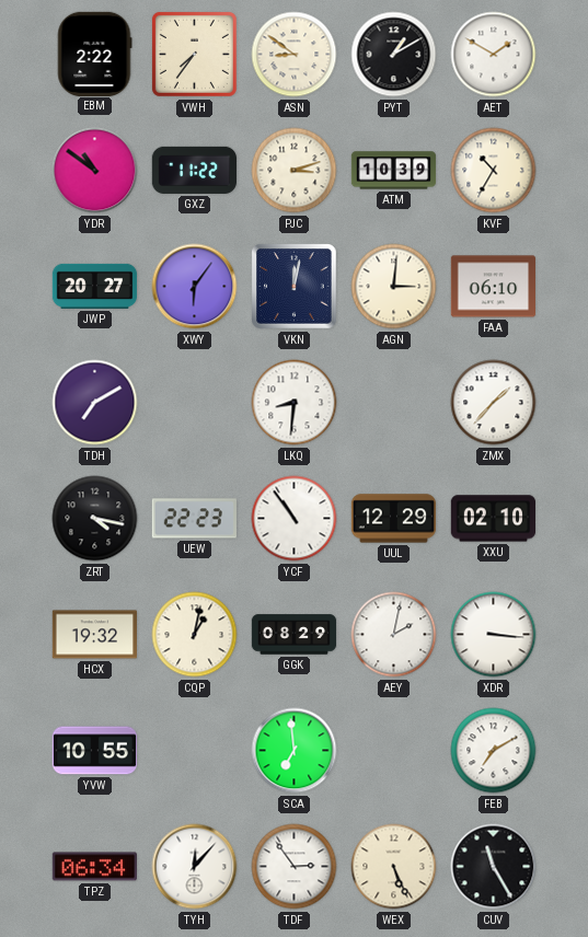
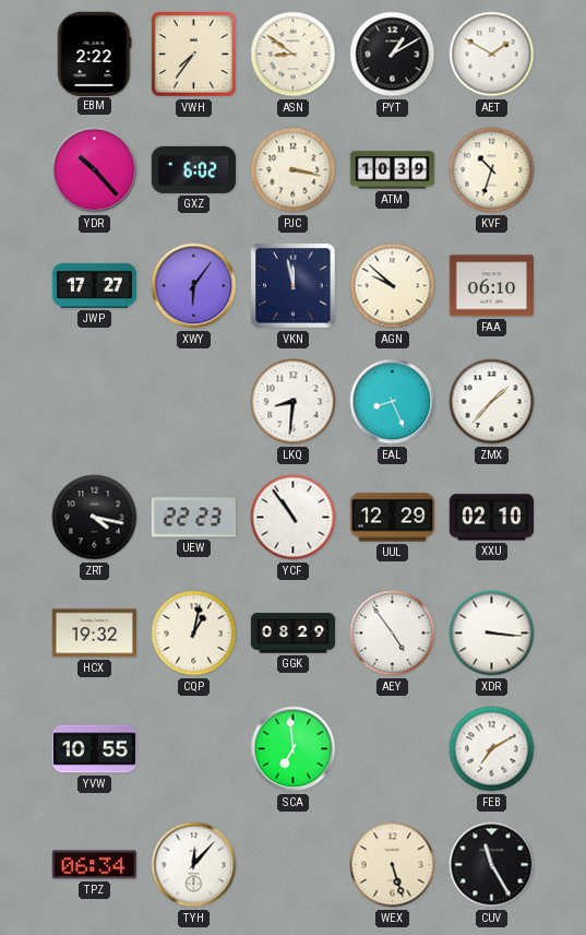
YDR: 10:51 -> 10:23 (95, 170)
GXZ: 11:22 -> 6:02 (194, 169)
PJC: 3:12 -> 3:17 (294, 170)
KVF: 10:35 -> 10:33 (492, 170)
JWP: 20:27 -> 17:27 (95, 285)
VKN: 12:02 -> 11:58 (294, 286)
AGN: 3:01 -> 9:52 (393, 286)
TDH: 7:10 -> none (95, 403)
EAL: none -> 8:26 (393, 402)
AEY: 2:02 -> 4:54 (393, 634)
TDF: 2:54 -> none (295, 867)
WEX: 5:26 -> 5:27 (393, 865)
